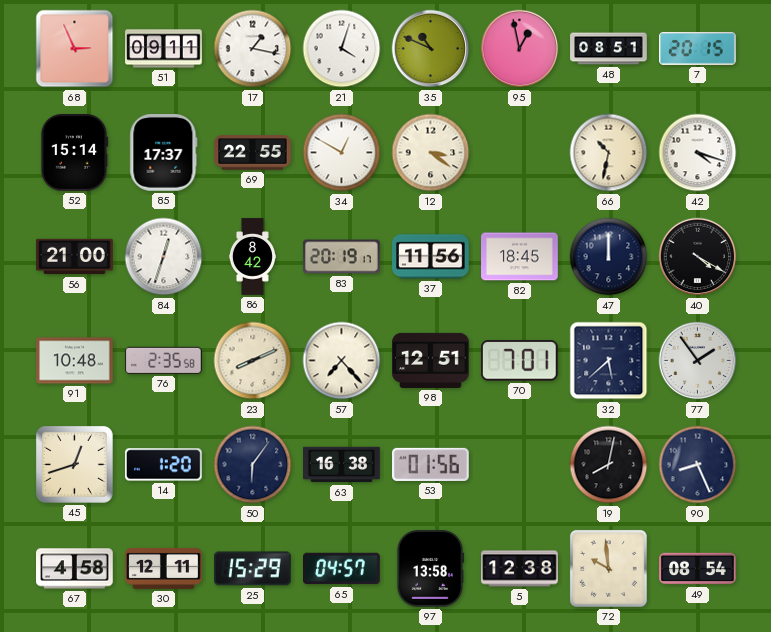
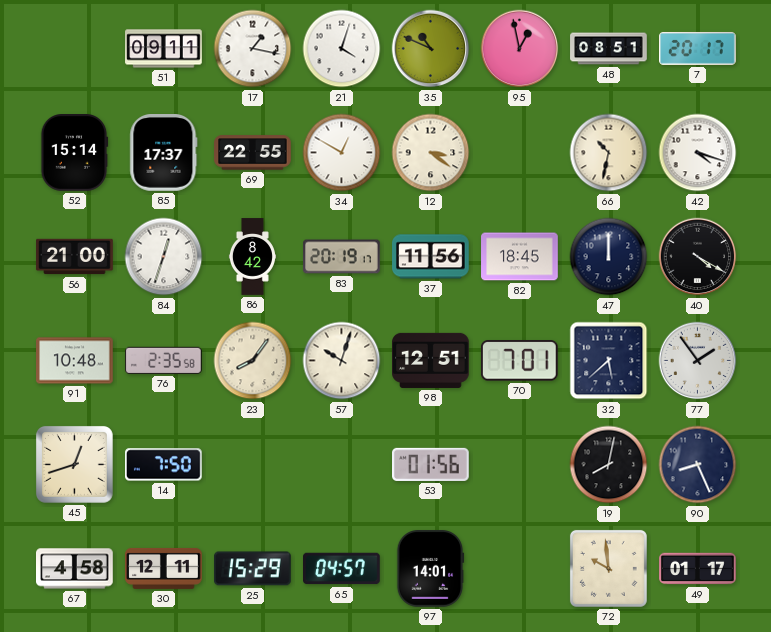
68: 2:56 -> none (75, 49)
7: 20:15 -> 20:17 (698, 48)
23: 8:11 -> 8:06 (253, 361)
57: 7:23 -> 10:03 (342, 361)
14: 1:20 -> 7:50 (164, 465)
50: 6:06 -> none (253, 465)
63: 16:38 -> none (342, 465)
97: 13:58 -> 14:01 (430, 569)
5: 12:38 -> none (520, 569)
49: 08:54 -> 01:17 (698, 569)
